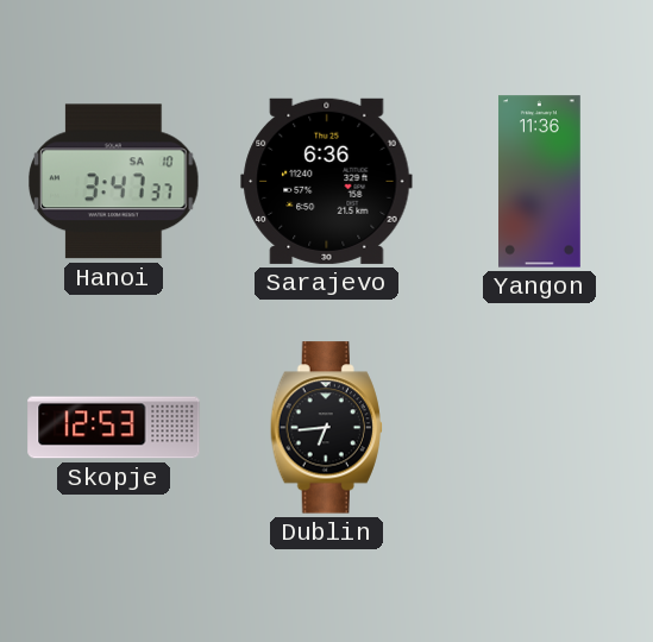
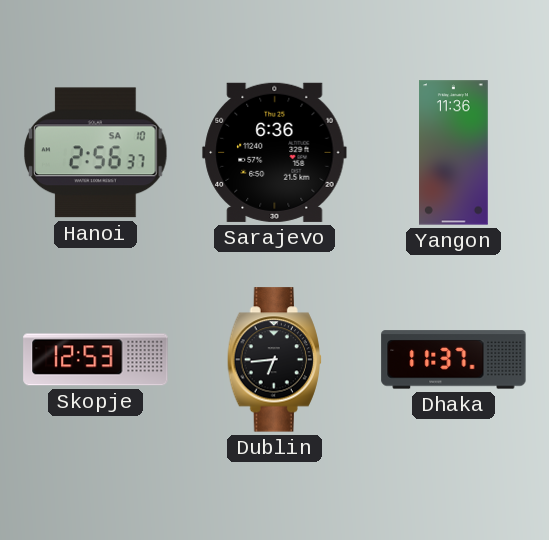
Hanoi: 3:47 -> 2:56 (96, 153)
Dhaka: none -> 11:37 (454, 360)
